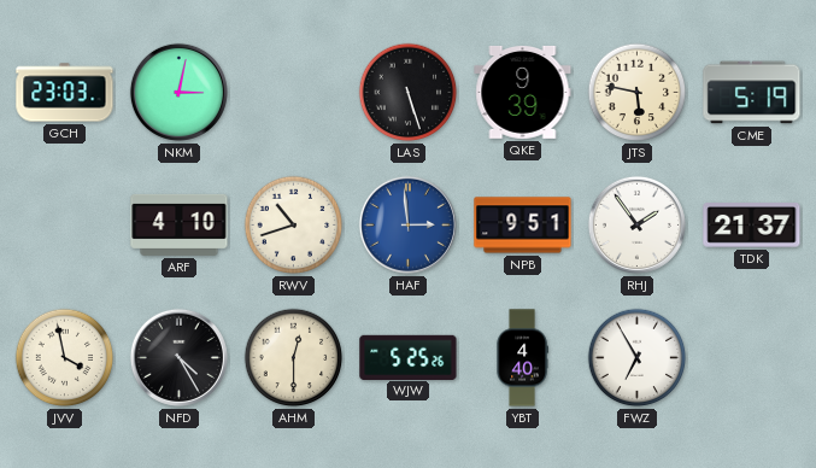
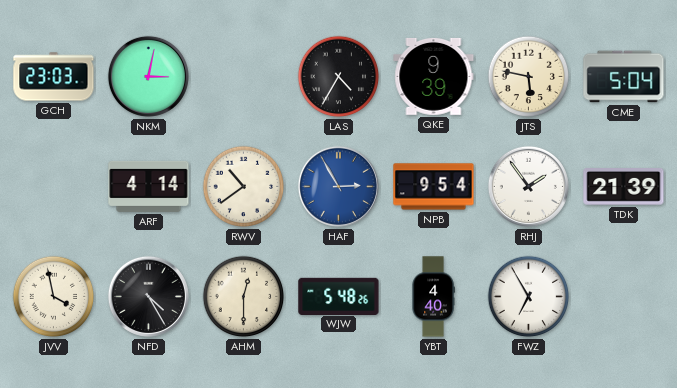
LAS: 5:27 -> 4:35 (339, 77)
CME: 5:19 -> 5:04 (624, 77)
ARF: 4:10 -> 4:14 (149, 186)
RWV: 10:42 -> 10:39 (244, 187)
HAF: 2:59 -> 2:55 (338, 186)
NPB: 9:51 -> 9:54 (434, 187)
TDK: 21:37 -> 21:39 (624, 187)
WJW: 5:25 -> 5:48 (339, 296)
